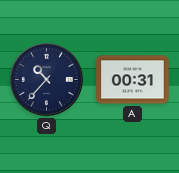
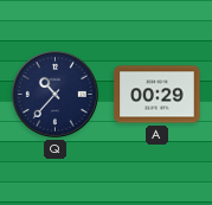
A: 00:31 -> 00:29 (158, 95)
